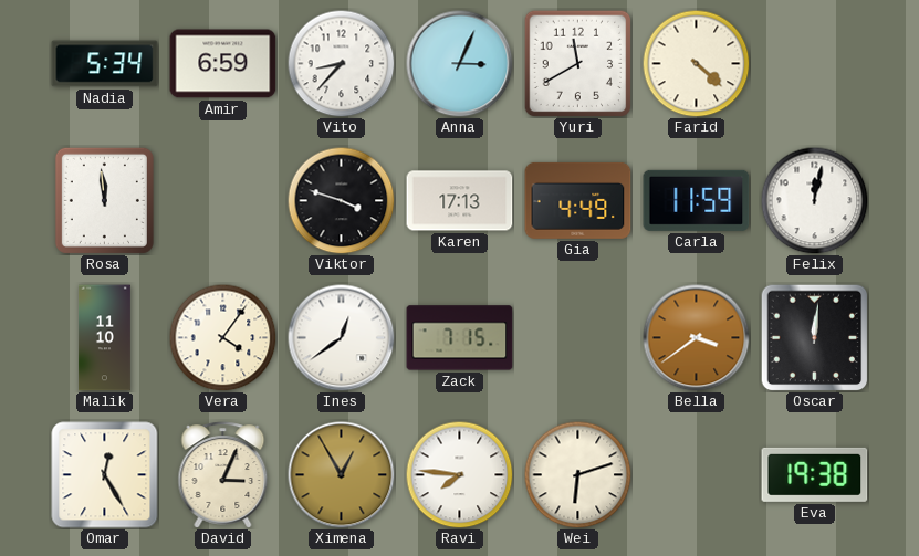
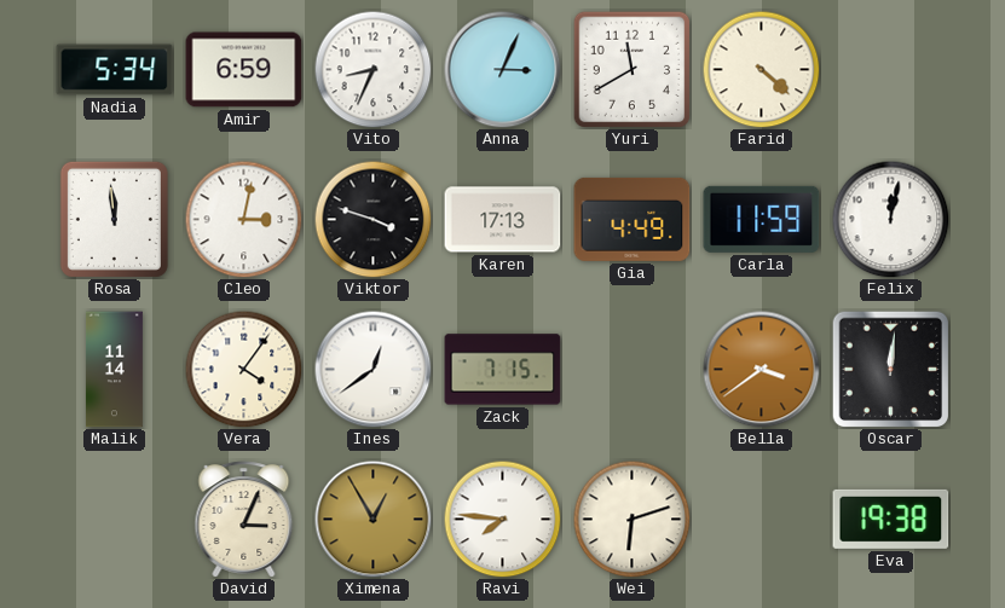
Vito: 8:37 -> 8:34 (372, 69)
Cleo: none -> 3:02 (243, 219)
Malik: 11:10 -> 11:14 (114, 370)
Omar: 12:25 -> none (105, 475)
